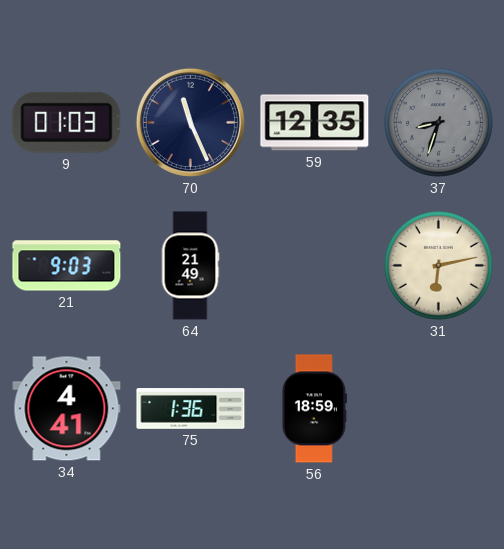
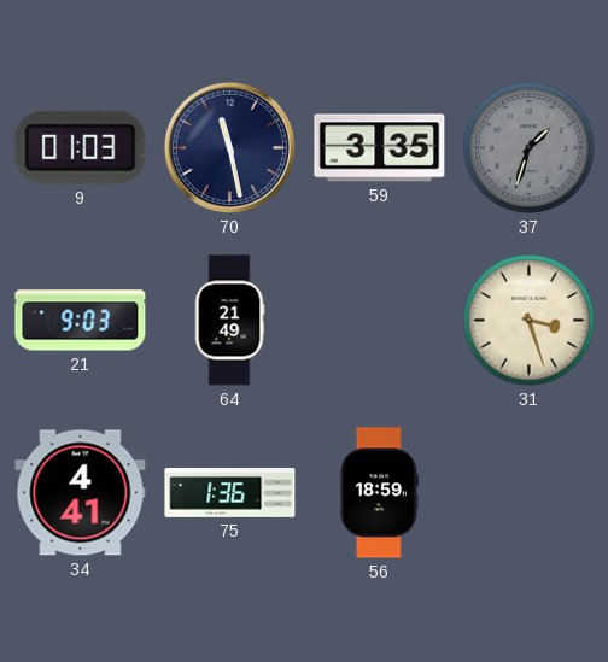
70: 11:26 -> 11:28 (229, 147)
59: 12:35 -> 3:35 (380, 148)
37: 8:33 -> 1:33 (530, 148)
31: 6:13 -> 3:27 (530, 321)
